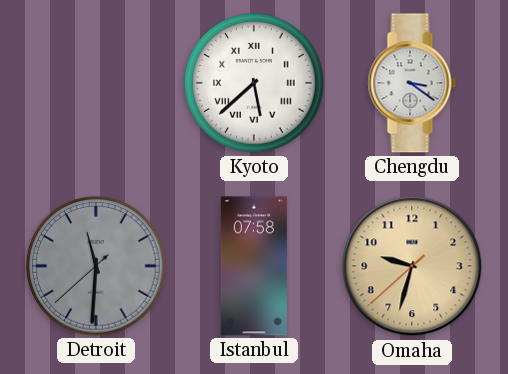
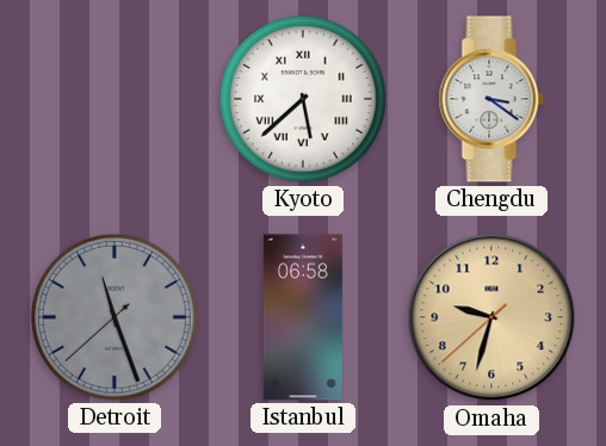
Detroit: 11:30 -> 11:26 (115, 317)
Istanbul: 07:58 -> 06:58 (303, 317)
